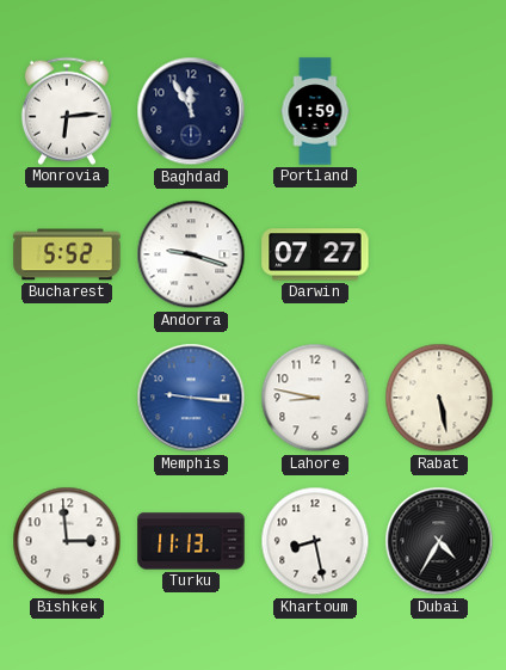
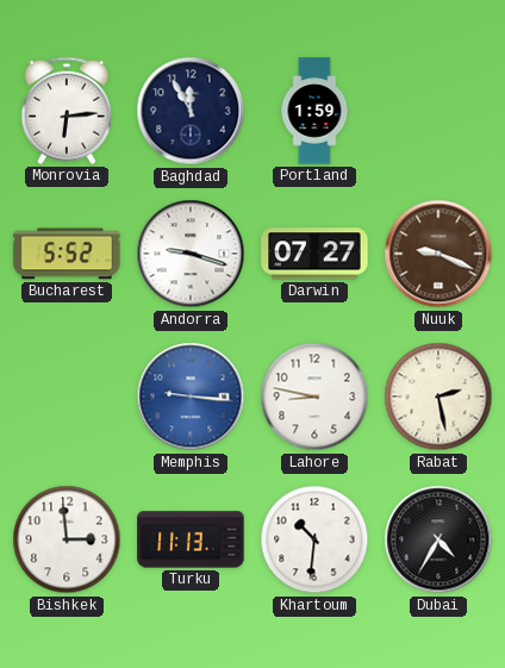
Nuuk: none -> 9:19 (438, 254)
Rabat: 5:28 -> 2:28 (438, 397)
Khartoum: 8:28 -> 10:31 (314, 539)
